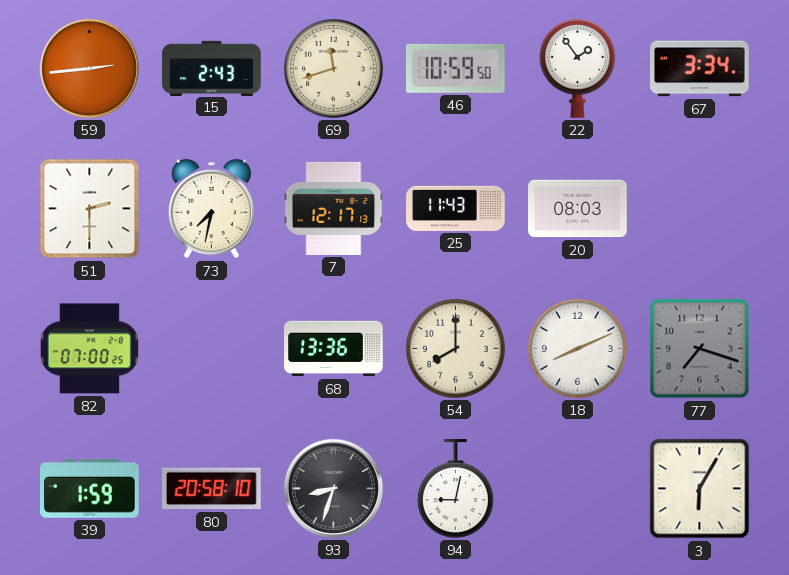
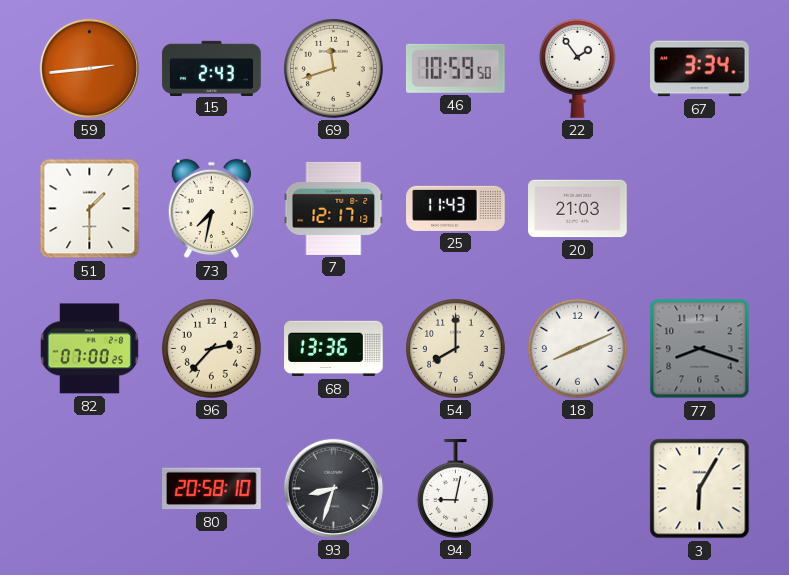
51: 2:30 -> 1:30 (90, 209)
20: 08:03 -> 21:03 (578, 209)
96: none -> 2:37 (211, 348)
77: 7:18 -> 8:18 (700, 349)
39: 1:59 -> none (90, 488)
